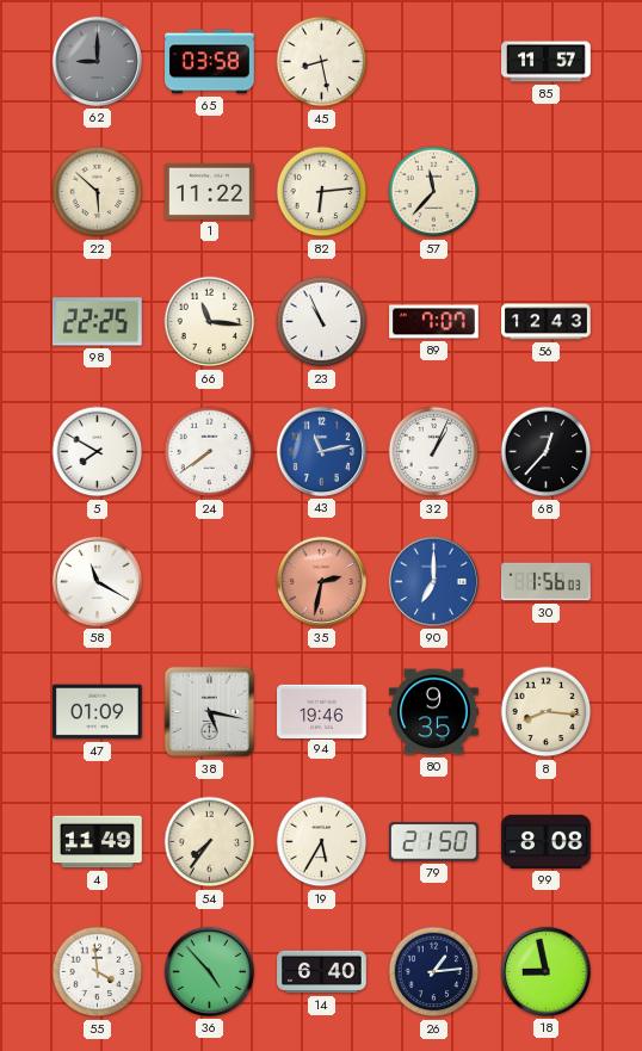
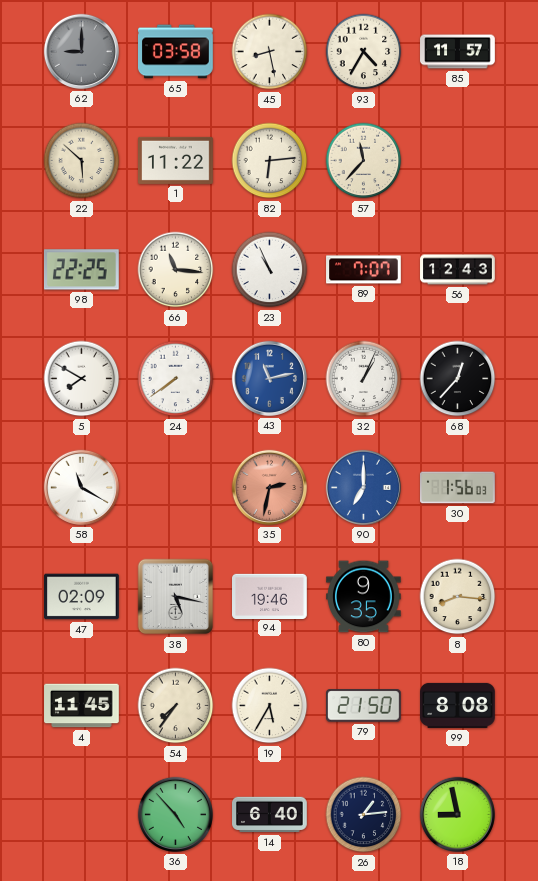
93: none -> 4:35 (364, 52)
47: 01:09 -> 02:09 (82, 597)
4: 11:49 -> 11:45 (82, 706)
55: 3:59 -> none (98, 972)
